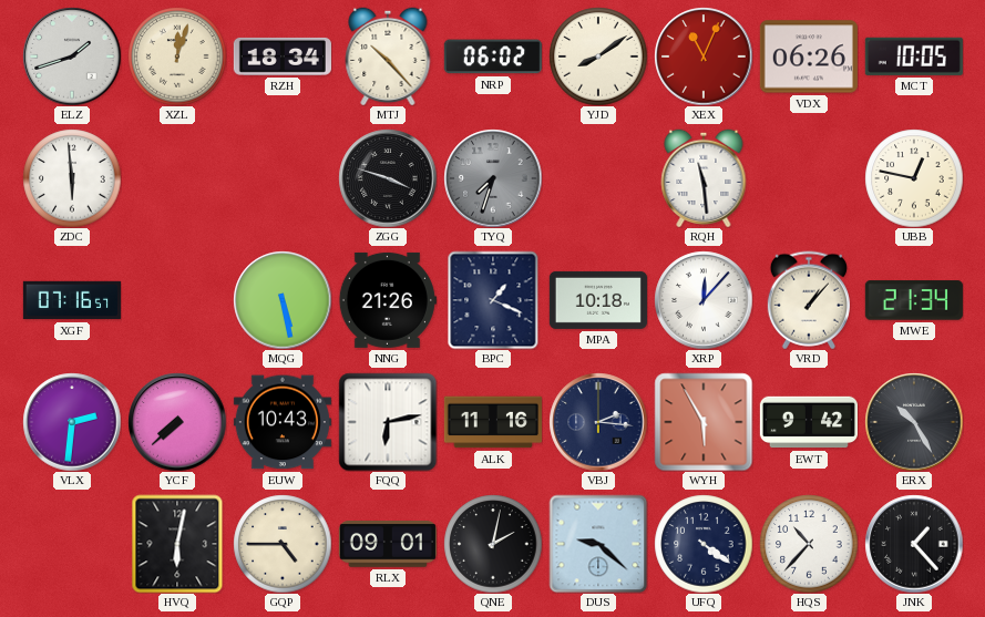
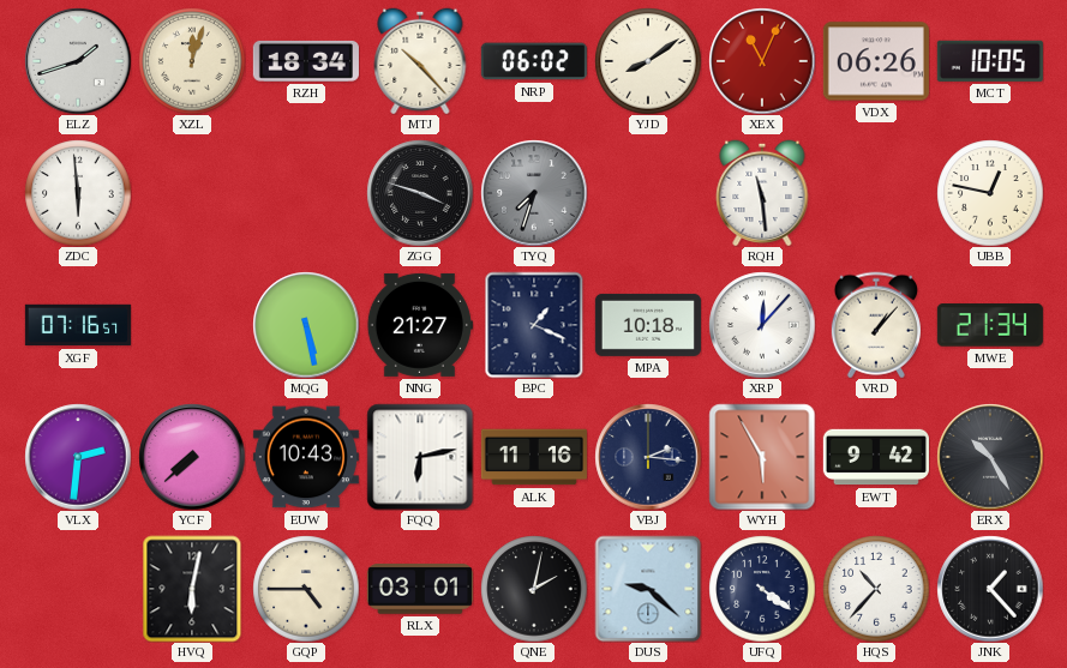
NNG: 21:26 -> 21:27 (420, 325)
RLX: 09:01 -> 03:01 (420, 590)
